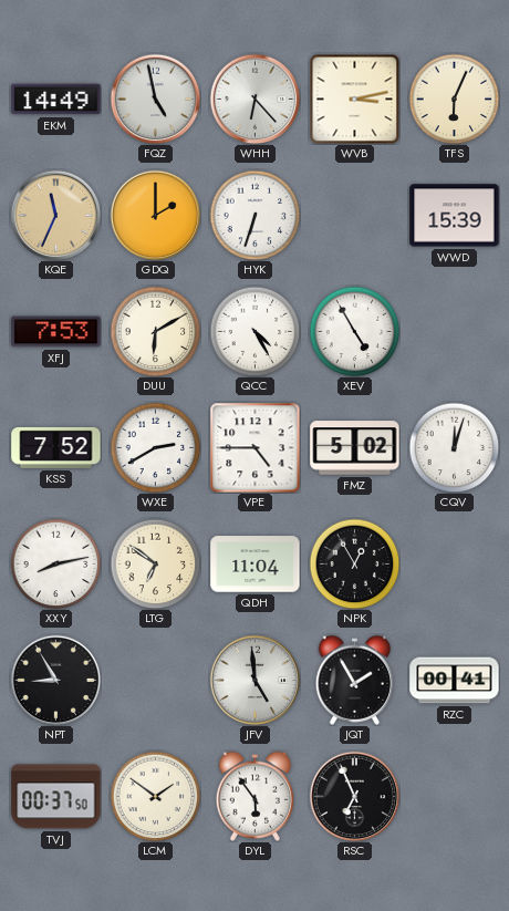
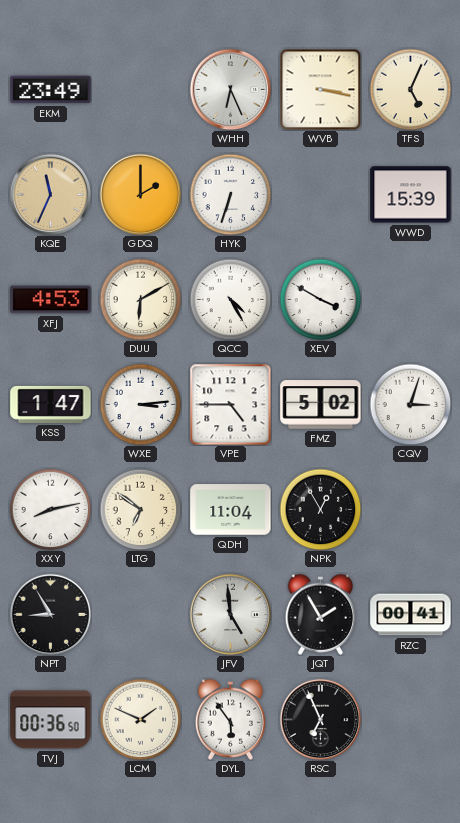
EKM: 14:49 -> 23:49 (51, 90)
FQZ: 4:58 -> none (155, 99)
WHH: 6:23 -> 6:26 (230, 89)
WVB: 3:13 -> 3:17 (320, 89)
TFS: 6:04 -> 5:04 (410, 89)
XFJ: 7:53 -> 4:53 (51, 300)
XEV: 4:55 -> 3:50 (320, 299)
KSS: 7:52 -> 1:47 (51, 404)
WXE: 2:40 -> 3:14 (140, 404)
CQV: 12:03 -> 3:03 (410, 404)
TVJ: 00:37 -> 00:36 (51, 720)
LCM: 1:51 -> 1:49 (140, 719)
